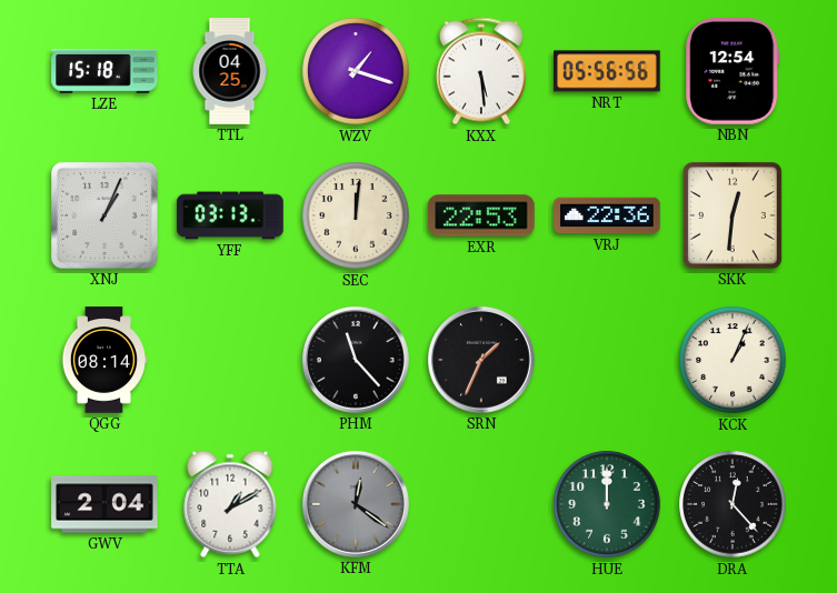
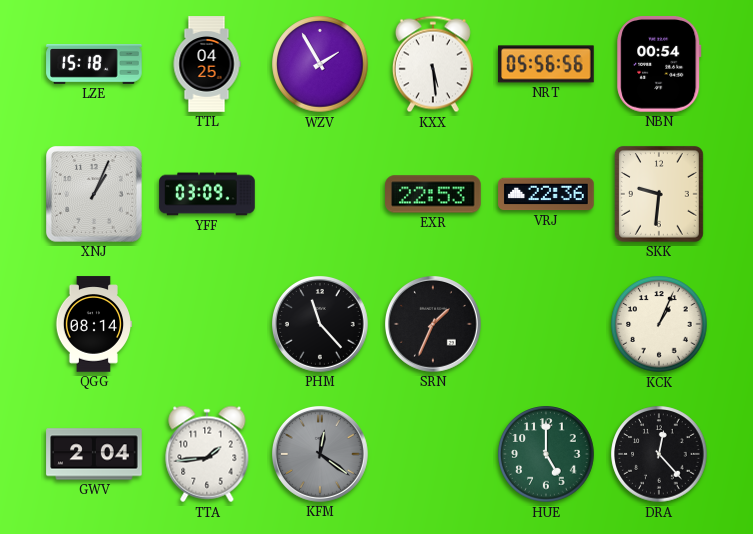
WZV: 1:18 -> 1:55 (320, 64)
NBN: 12:54 -> 00:54 (659, 65)
YFF: 03:13 -> 03:09 (207, 194)
SEC: 12:01 -> none (356, 215)
SKK: 12:31 -> 9:31 (659, 194)
TTA: 1:10 -> 1:44 (207, 454)
HUE: 12:00 -> 5:00 (546, 454)
